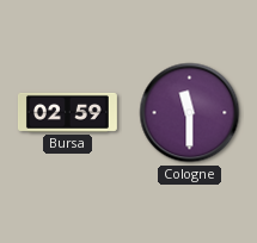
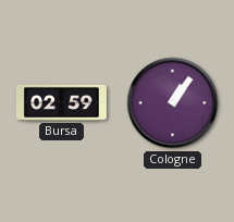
Cologne: 11:30 -> 1:06 (173, 103)
